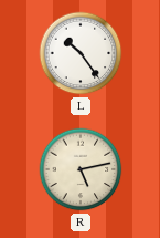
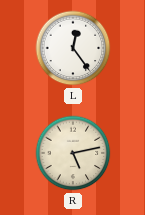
L: 10:24 -> 12:24 (73, 48)
